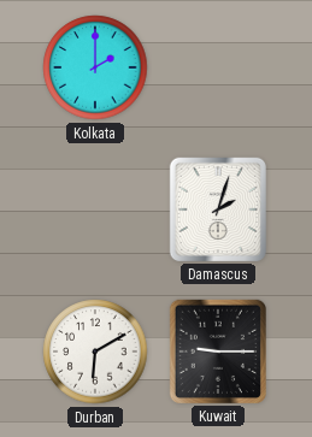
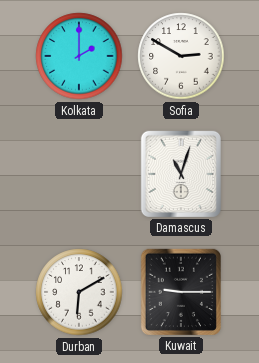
Sofia: none -> 2:50 (181, 56)
Damascus: 2:03 -> 11:03 (181, 173)
